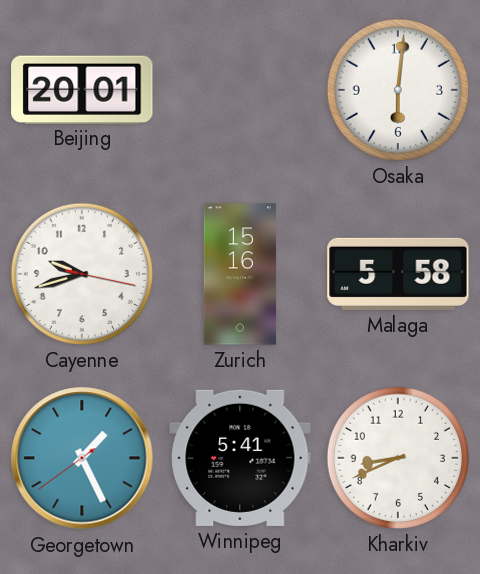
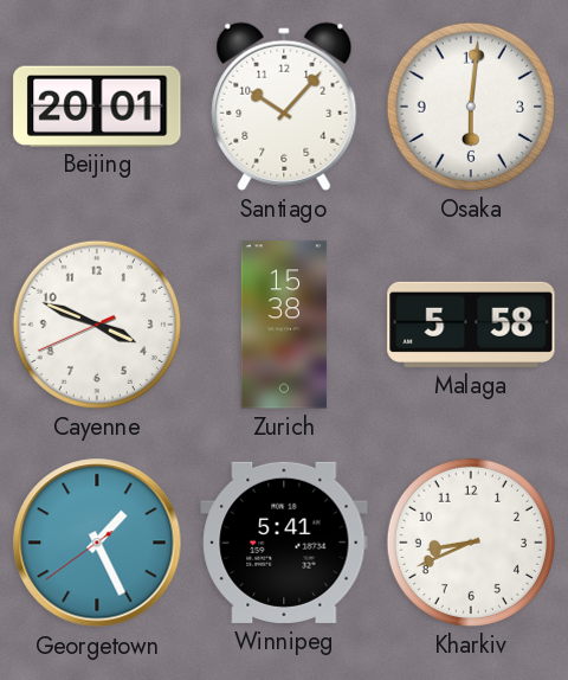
Santiago: none -> 10:07 (284, 107)
Cayenne: 9:42 -> 3:48 (97, 325)
Zurich: 15:16 -> 15:38 (284, 325)
